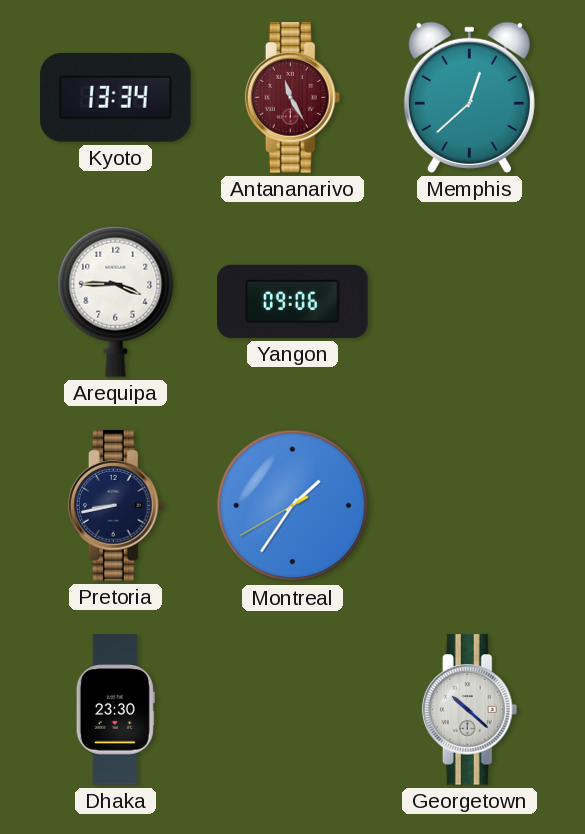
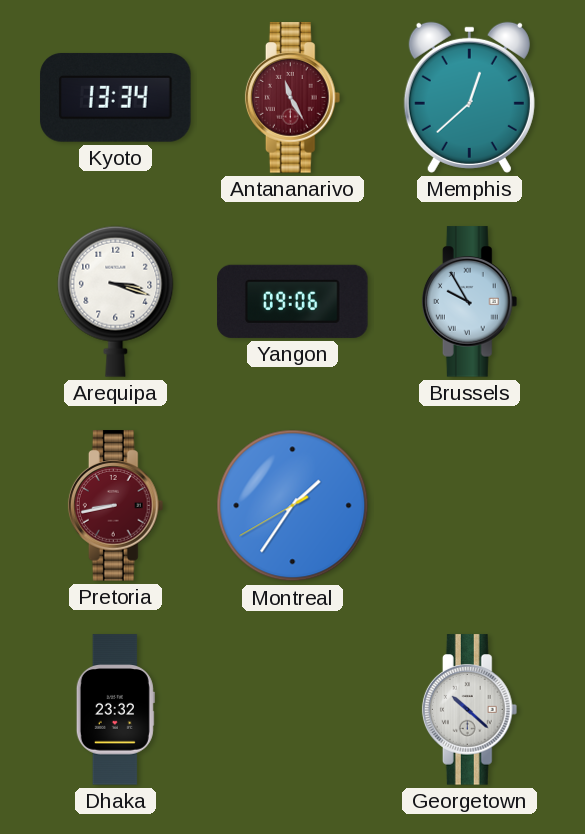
Arequipa: 3:45 -> 3:18 (116, 301)
Brussels: none -> 9:55 (470, 302)
Pretoria dial: navy -> burgundy (116, 506)
Dhaka: 23:30 -> 23:32 (115, 710)
